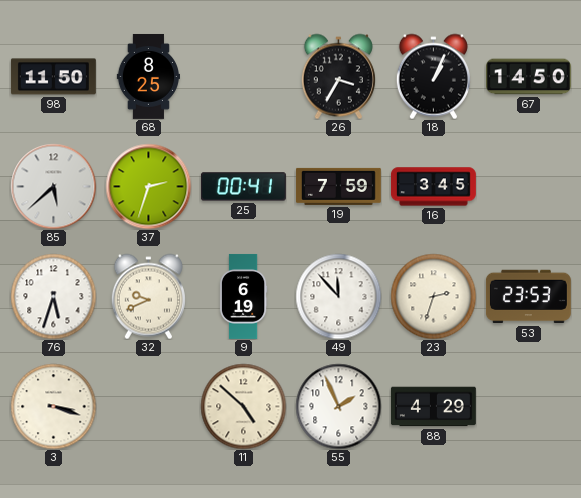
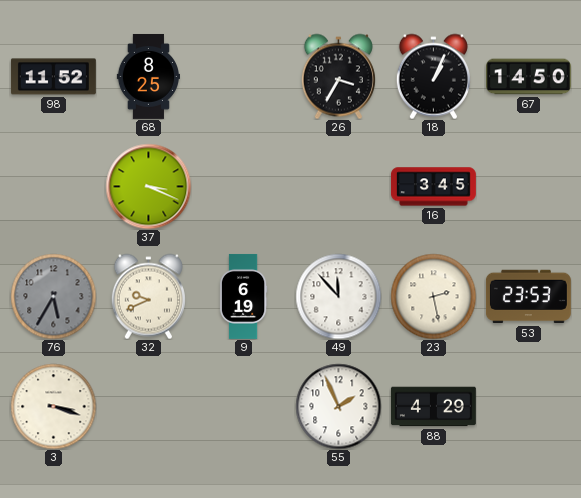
98: 11:50 -> 11:52 (53, 77)
85: 5:38 -> none (53, 186)
37: 2:33 -> 3:19 (148, 186)
25: 00:41 -> none (243, 187)
19: 7:59 -> none (338, 186)
76: 5:33 -> 5:35 (53, 296)
76 dial: white -> grey (53, 296)
23: 2:33 -> 2:28 (433, 296)
11: 4:52 -> none (243, 406)
